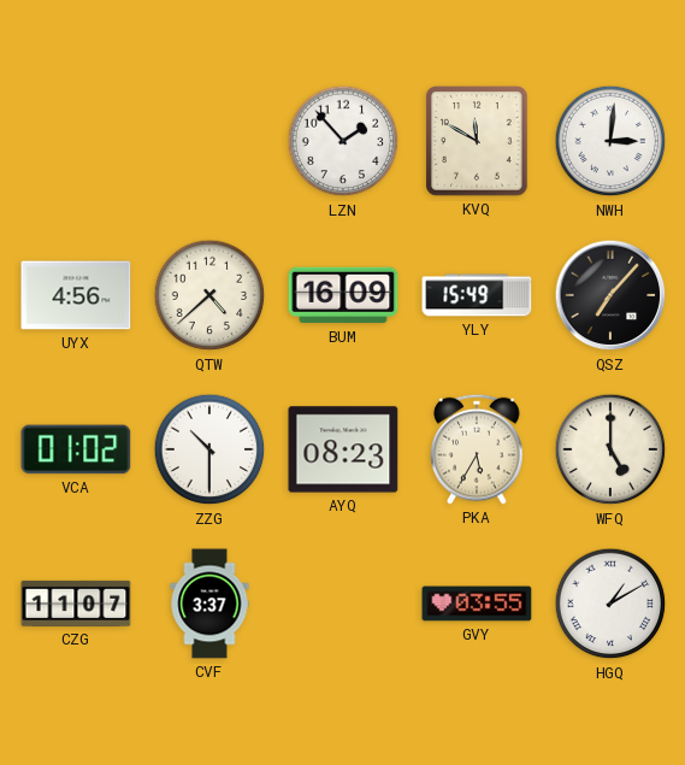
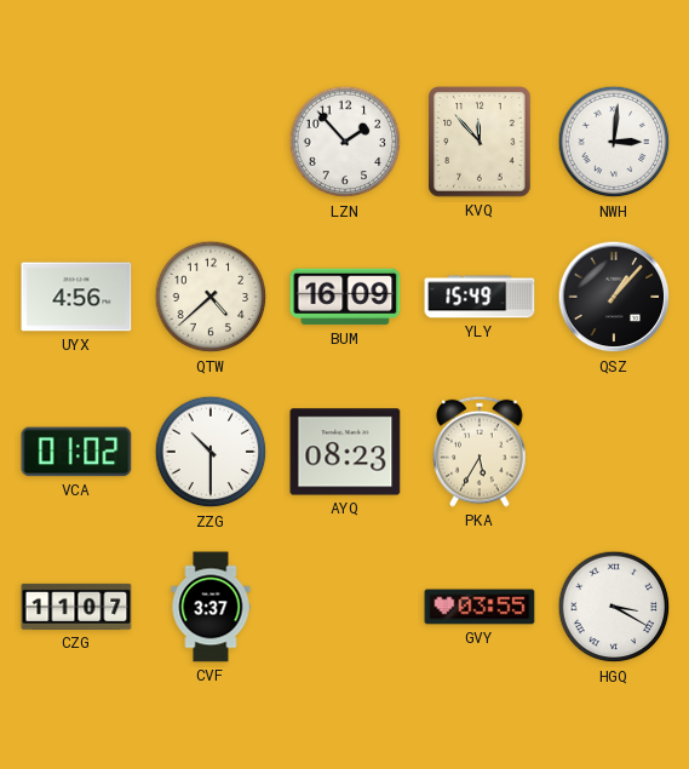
KVQ: 11:50 -> 11:53 (480, 142)
QSZ: 7:07 -> 1:07 (614, 297)
WFQ: 5:00 -> none (610, 449)
HGQ: 1:10 -> 3:20 (614, 607)
